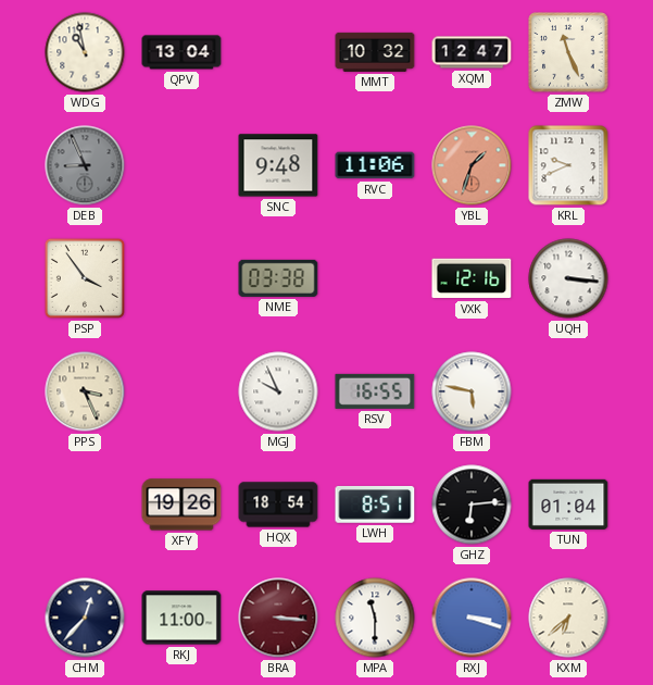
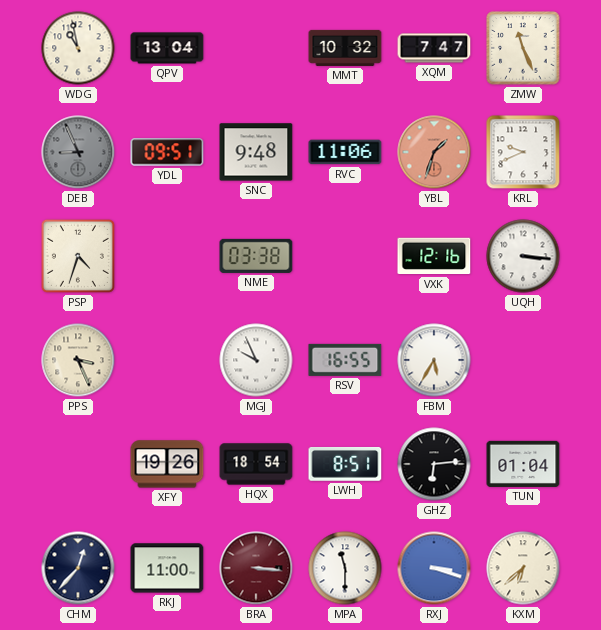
XQM: 12:47 -> 7:47 (434, 48)
YDL: none -> 09:51 (167, 152)
PSP: 3:54 -> 4:33 (78, 256)
FBM: 5:47 -> 5:35 (434, 360)
